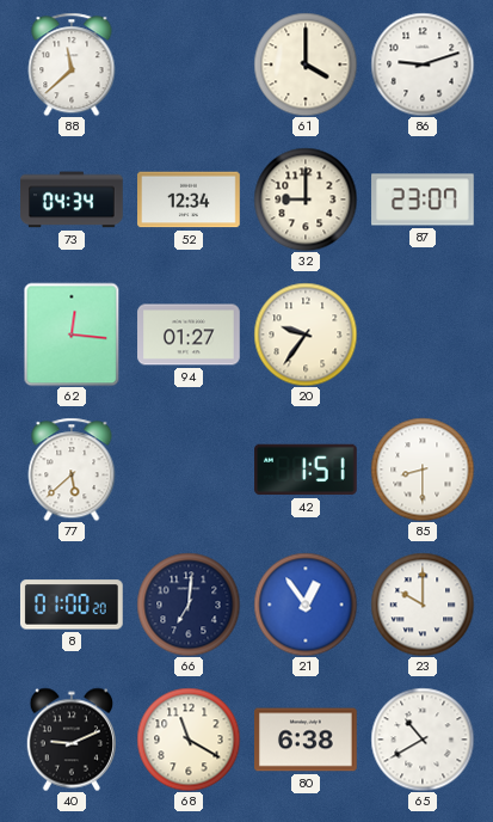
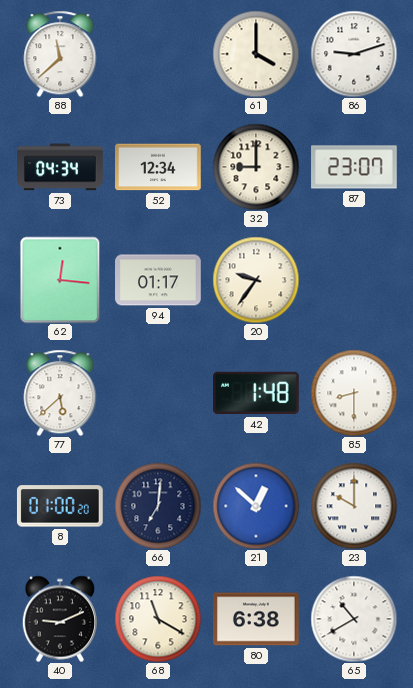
94: 01:27 -> 01:17 (158, 280)
42: 1:51 -> 1:48 (257, 393)
21: 12:54 -> 12:52 (256, 506)
